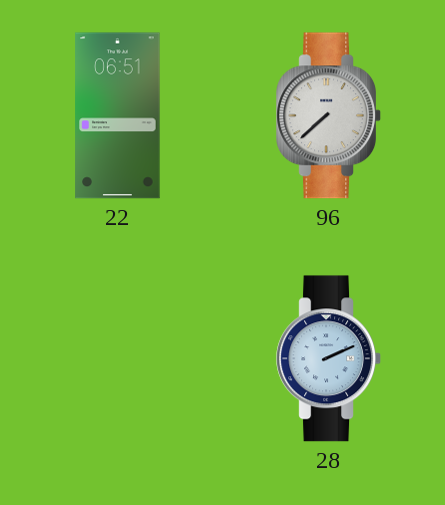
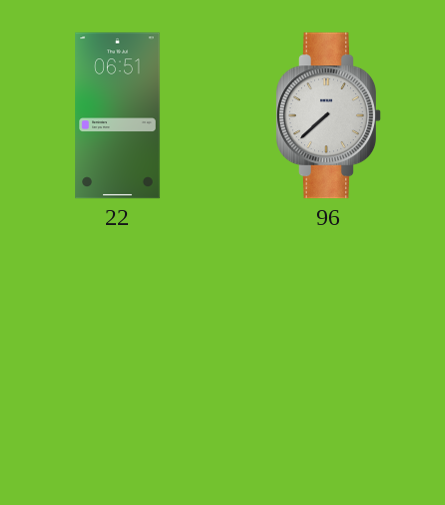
28: 2:11 -> none (328, 359)
